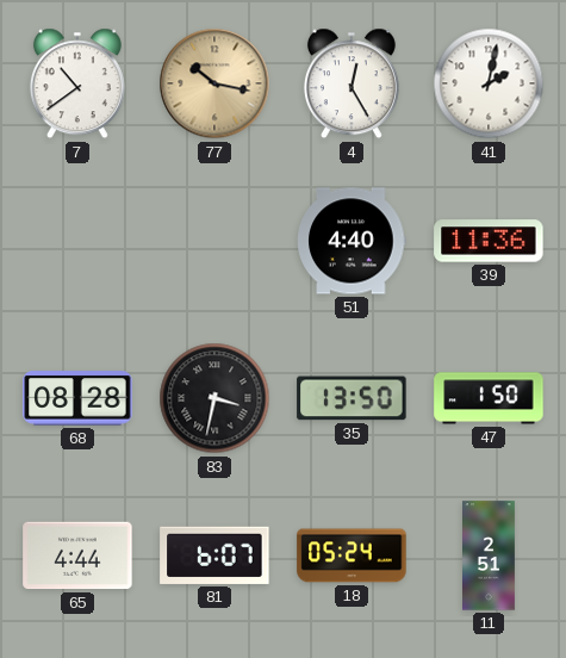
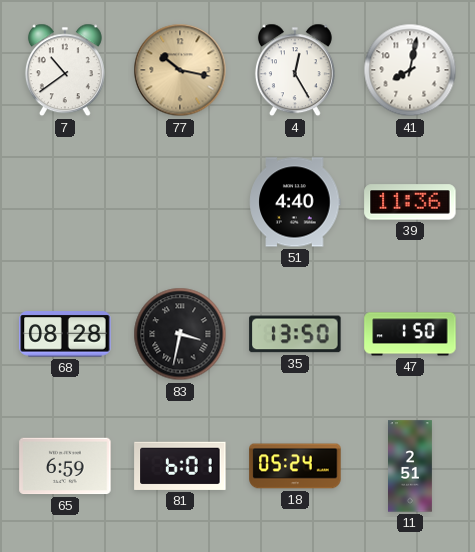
41: 2:02 -> 8:02 (410, 70)
65: 4:44 -> 6:59 (65, 466)
81: 6:07 -> 6:01 (180, 466)
